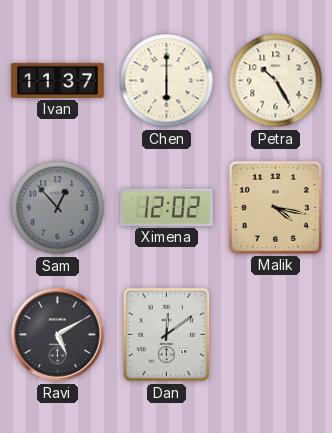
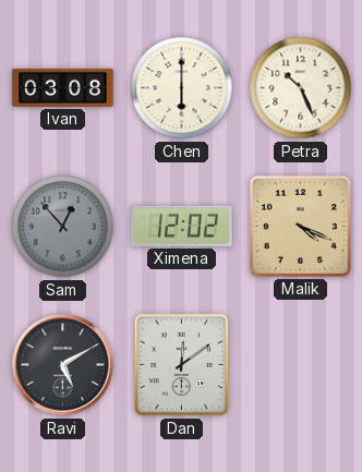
Ivan: 11:37 -> 03:08 (63, 87)
Petra: 10:25 -> 10:26 (301, 88)
Malik: 4:17 -> 4:19 (300, 226)
